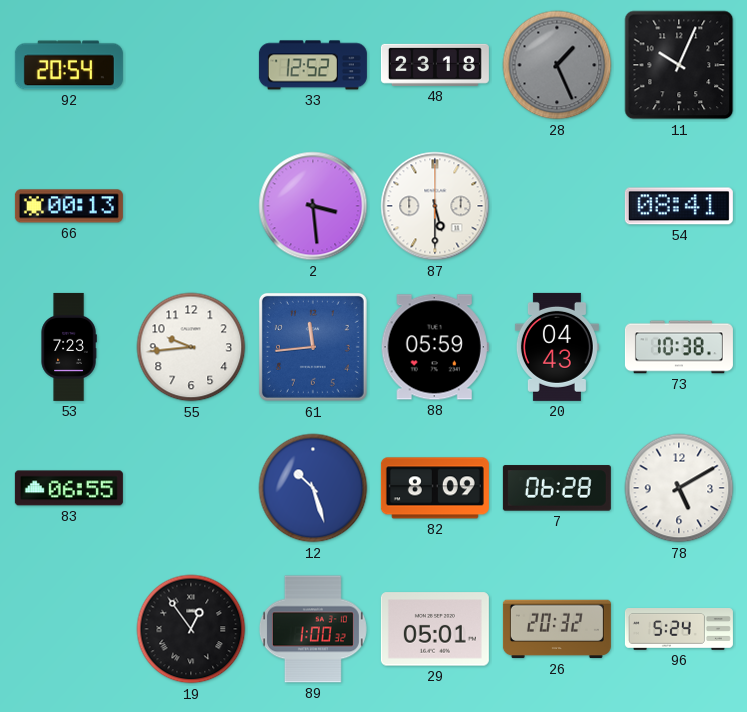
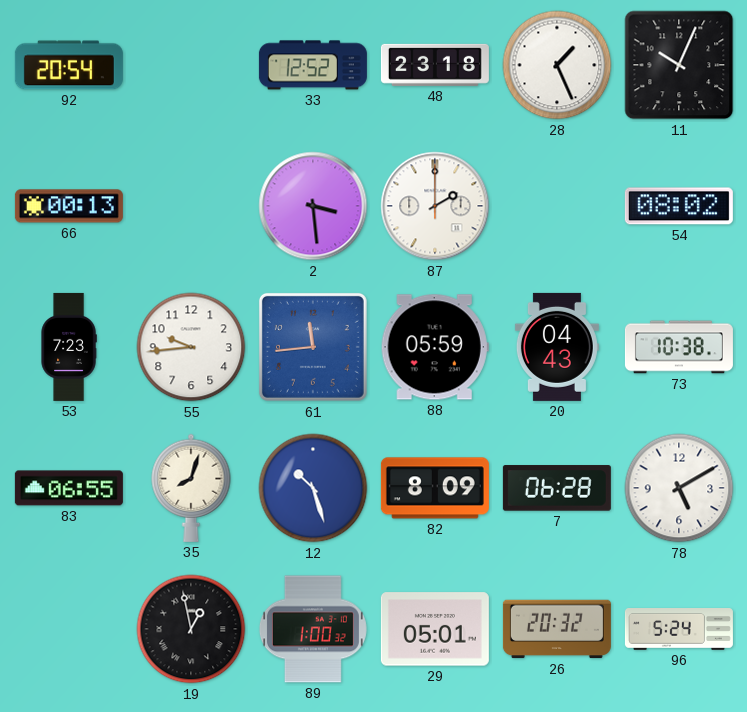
28 dial: grey -> white (557, 65)
87: 5:30 -> 2:00 (435, 206)
54: 08:41 -> 08:02 (679, 206)
35: none -> 8:03 (191, 488)
19: 12:54 -> 12:58 (191, 629)
